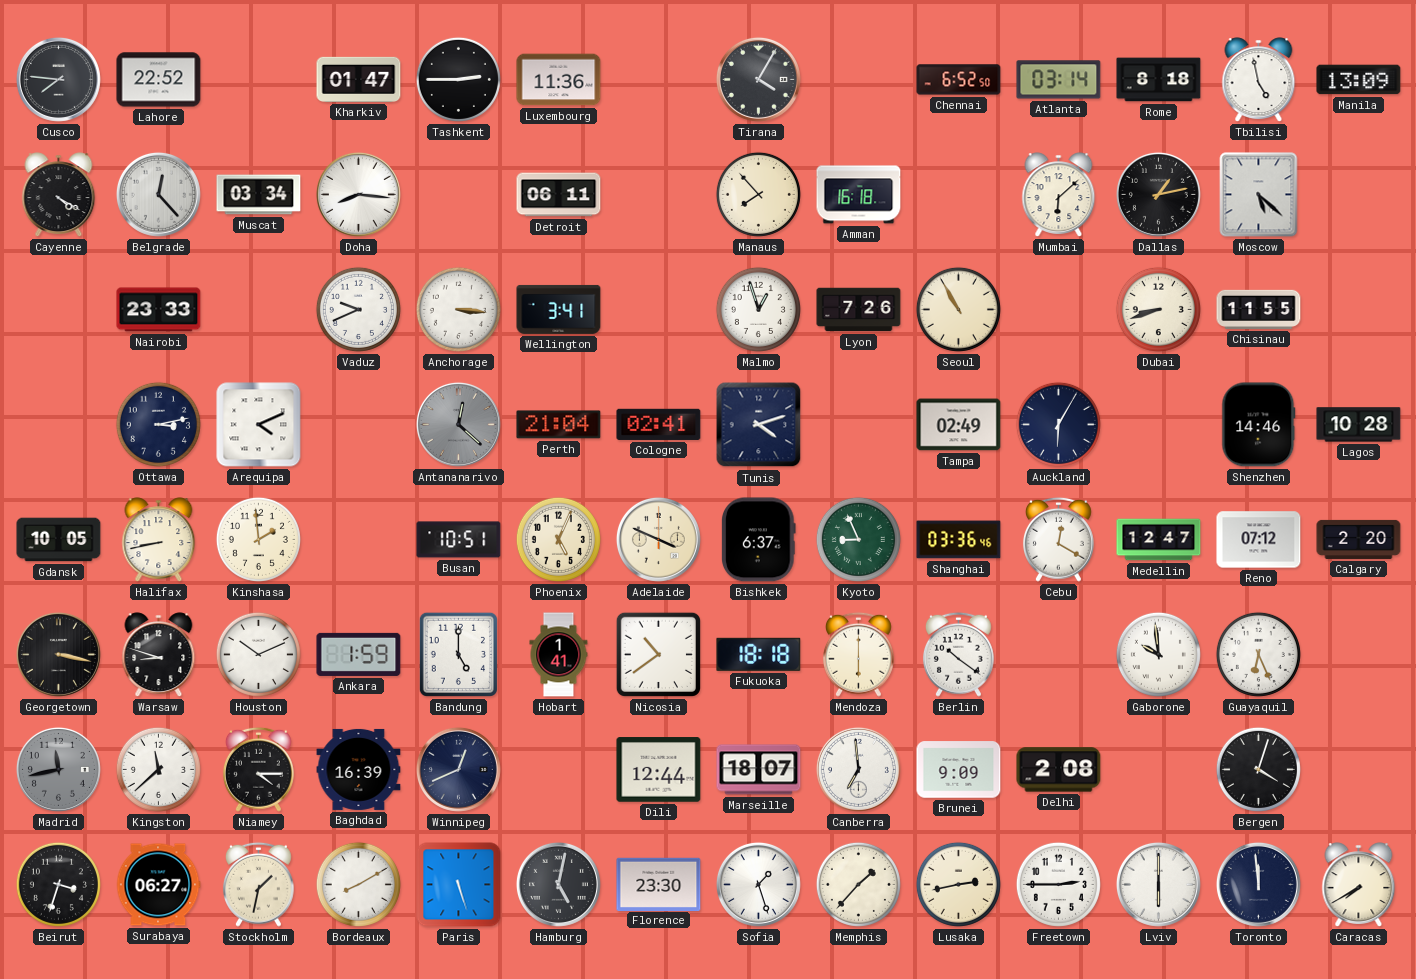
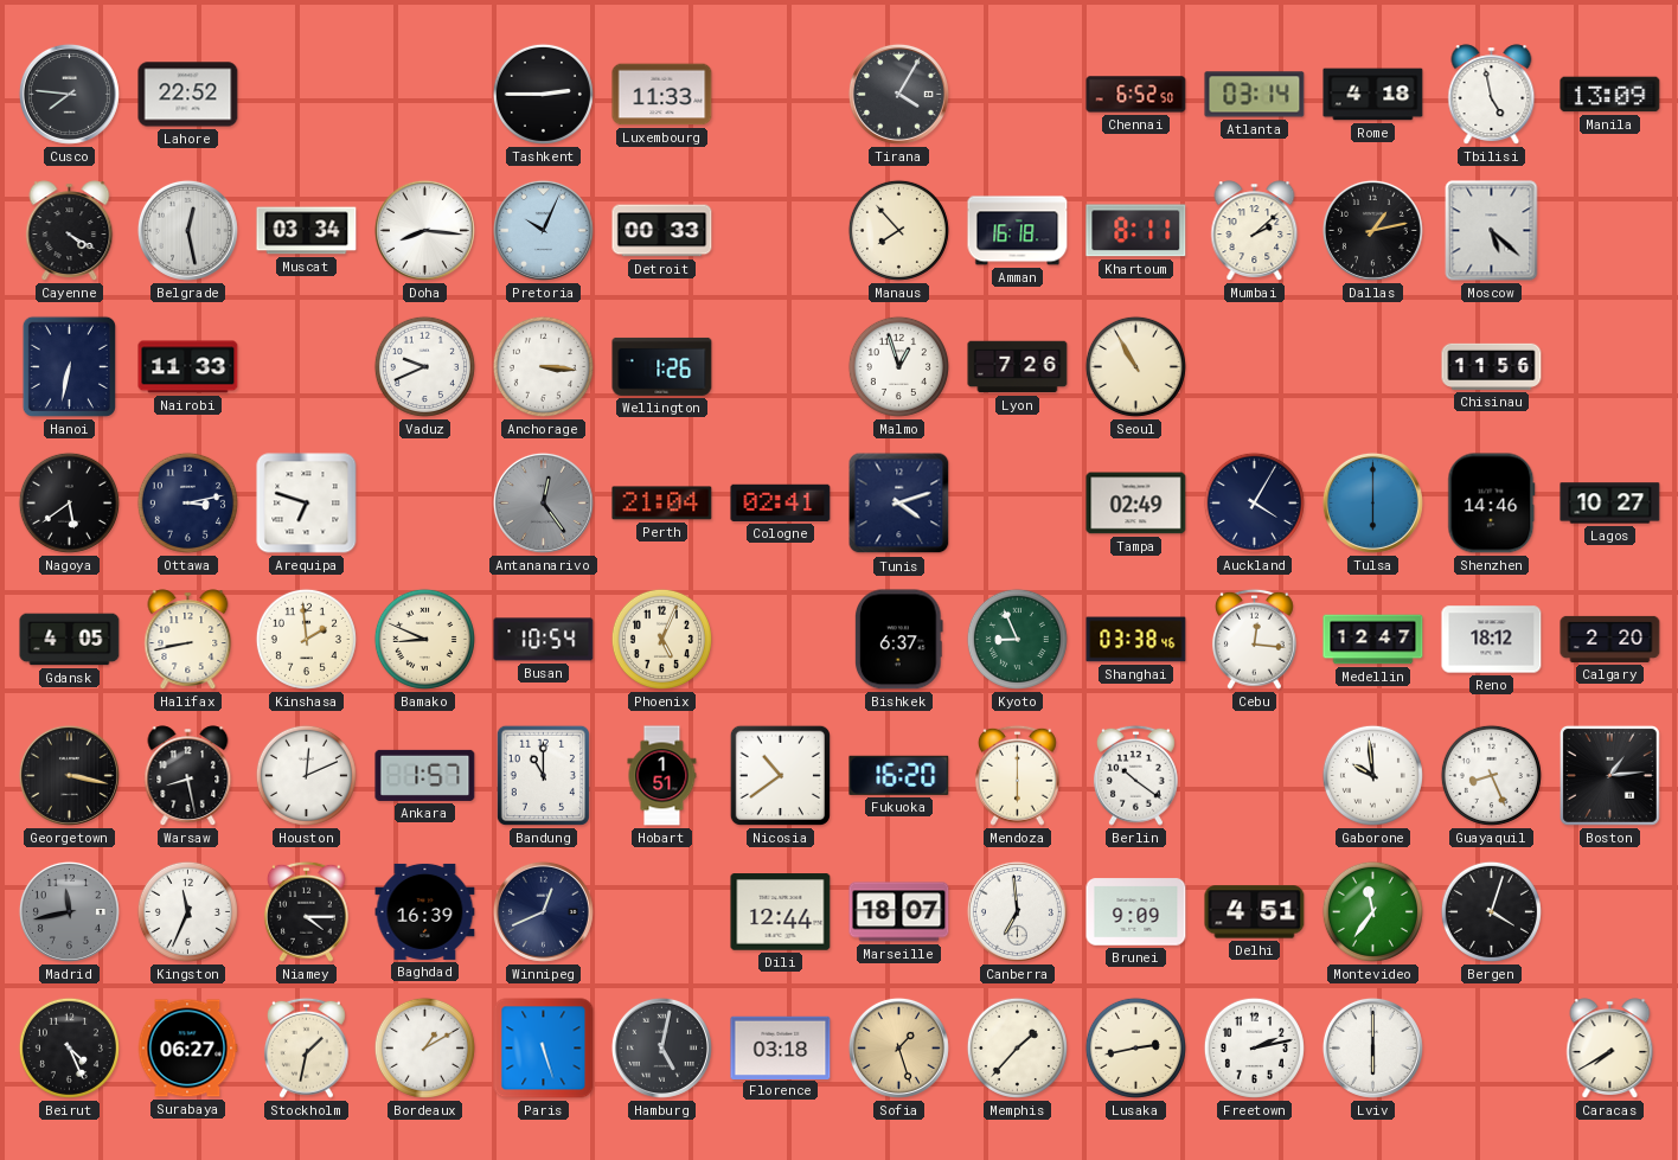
Kharkiv: 01:47 -> none (359, 79)
Luxembourg: 11:36 -> 11:33 (662, 95)
Rome: 8:18 -> 4:18 (1373, 95)
Belgrade: 12:23 -> 12:28 (187, 230)
Pretoria: none -> 10:04 (543, 230)
Detroit: 06:11 -> 00:33 (662, 231)
Khartoum: none -> 8:11 (1136, 231)
Mumbai: 6:08 -> 2:08 (1255, 231)
Hanoi: none -> 6:32 (69, 366)
Nairobi: 23:33 -> 11:33 (188, 367)
Wellington: 3:41 -> 1:26 (662, 366)
Dubai: 8:42 -> none (1158, 309)
Chisinau: 11:55 -> 11:56 (1492, 366)
Nagoya: none -> 5:39 (69, 502)
Arequipa: 4:11 -> 6:48 (307, 504)
Antananarivo: 12:22 -> 12:24 (543, 502)
Auckland: 6:05 -> 4:05 (1254, 502)
Tulsa: none -> 6:00 (1372, 502)
Lagos: 10:28 -> 10:27 (1610, 504)
Gdansk: 10:05 -> 4:05 (70, 640)
Bamako: none -> 8:49 (424, 639)
Busan: 10:51 -> 10:54 (544, 640)
Adelaide: 3:49 -> none (658, 539)
Shanghai: 03:36 -> 03:38 (1136, 640)
Cebu: 12:20 -> 12:16 (1254, 639)
Reno: 07:12 -> 18:12 (1492, 640)
Warsaw: 8:48 -> 8:28 (188, 776)
Houston: 10:11 -> 12:11 (306, 775)
Ankara: 1:59 -> 1:57 (425, 775)
Bandung: 5:00 -> 11:00 (543, 775)
Hobart: 1:41 -> 1:51 (662, 776)
Fukuoka: 18:18 -> 16:20 (899, 775)
Guayaquil: 6:26 -> 8:26 (1491, 775)
Boston: none -> 1:14 (1609, 775)
Kingston: 11:38 -> 11:34 (187, 911)
Delhi: 2:08 -> 4:51 (1255, 912)
Montevideo: none -> 11:36 (1372, 911)
Beirut: 3:33 -> 4:26 (69, 1047)
Bordeaux: 8:10 -> 1:10 (424, 1047)
Florence: 23:30 -> 03:18 (781, 1047)
Sofia dial: white -> champagne (898, 1047)
Freetown: 2:45 -> 2:13 (1254, 1047)
Toronto: 11:59 -> none (1258, 884)
